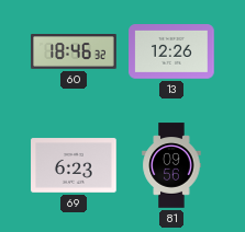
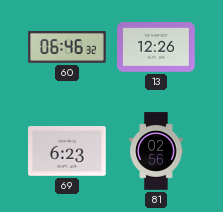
60: 18:46 -> 06:46 (67, 48)
81: 09:56 -> 02:56 (156, 151)
